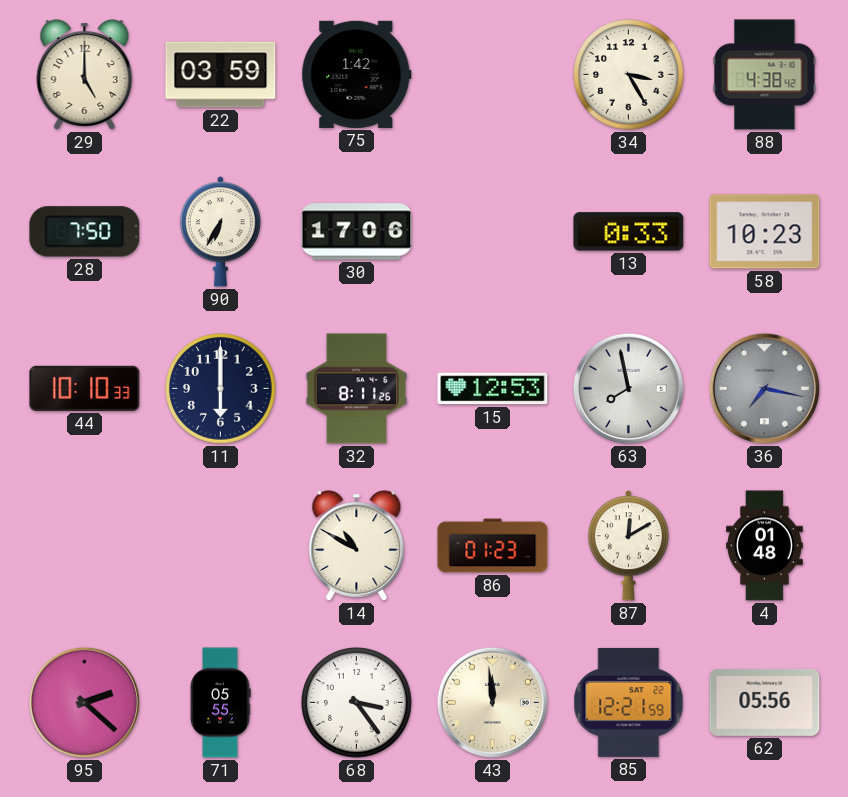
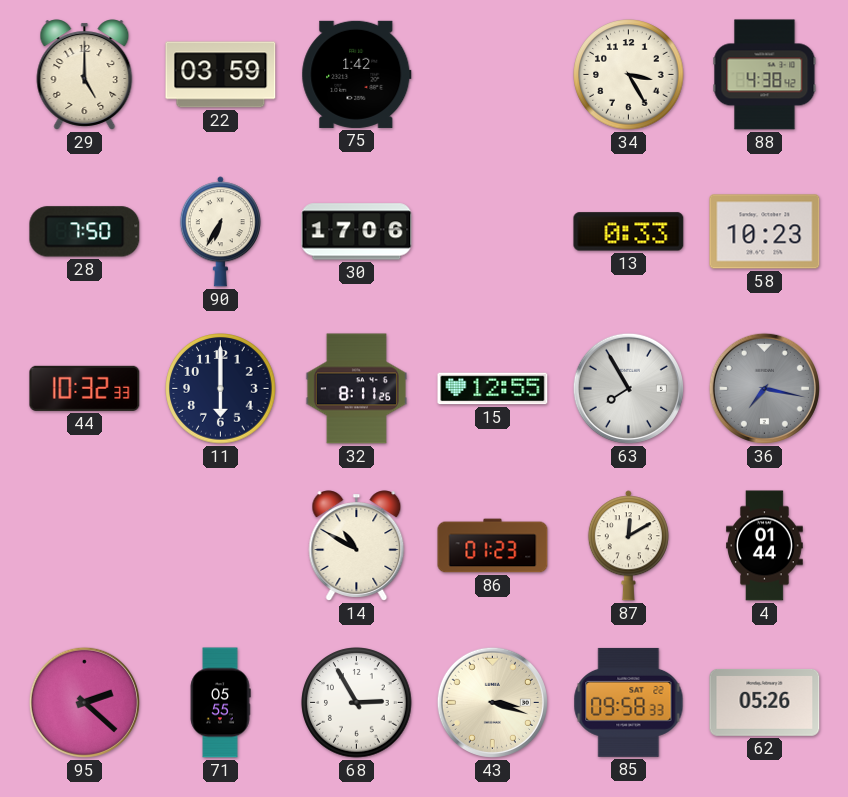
44: 10:10 -> 10:32 (85, 388)
15: 12:53 -> 12:55 (493, 389)
63: 7:58 -> 7:55 (628, 388)
4: 01:48 -> 01:44 (765, 546)
68: 3:24 -> 2:55 (357, 703)
43: 11:59 -> 3:18 (492, 702)
85: 12:21 -> 09:58 (629, 702)
62: 05:56 -> 05:26 (765, 702)
